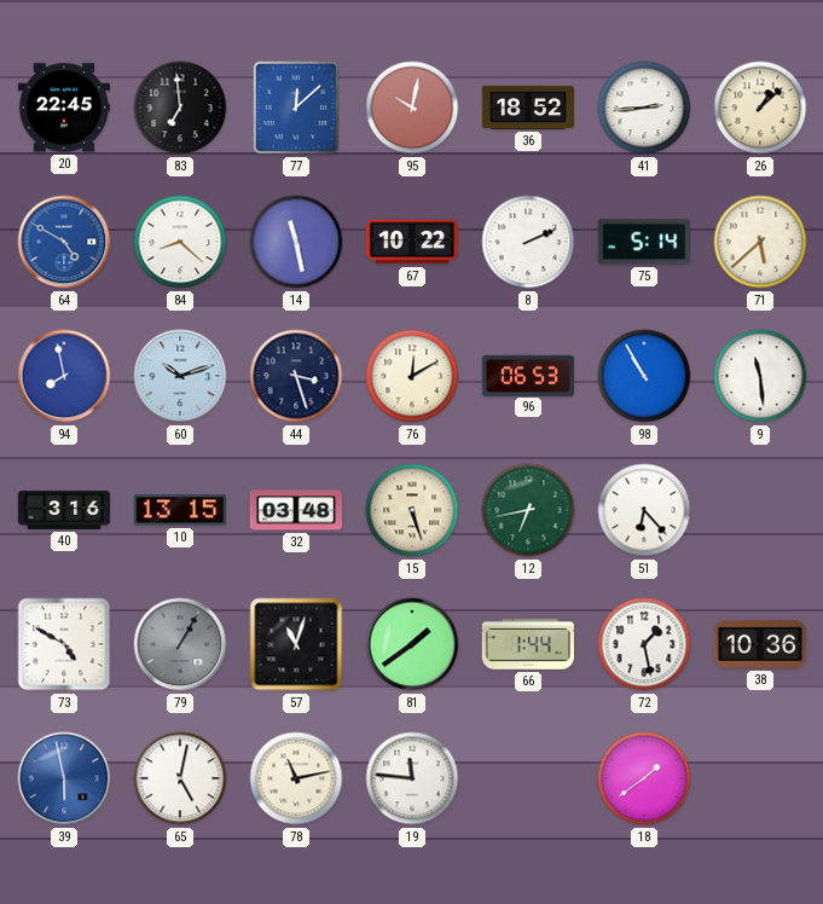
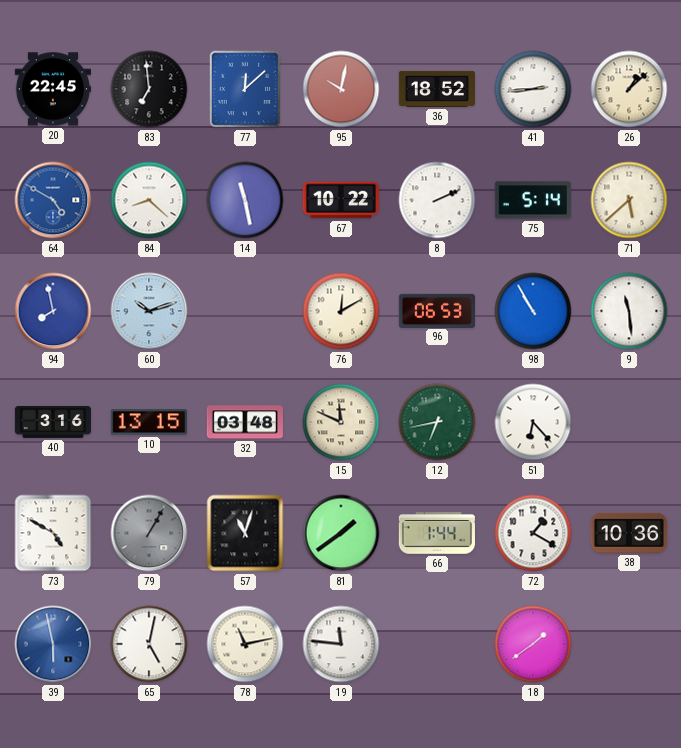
44: 3:27 -> none (296, 376)
15: 5:27 -> 11:49 (341, 422)
72: 1:28 -> 1:20 (533, 533)
